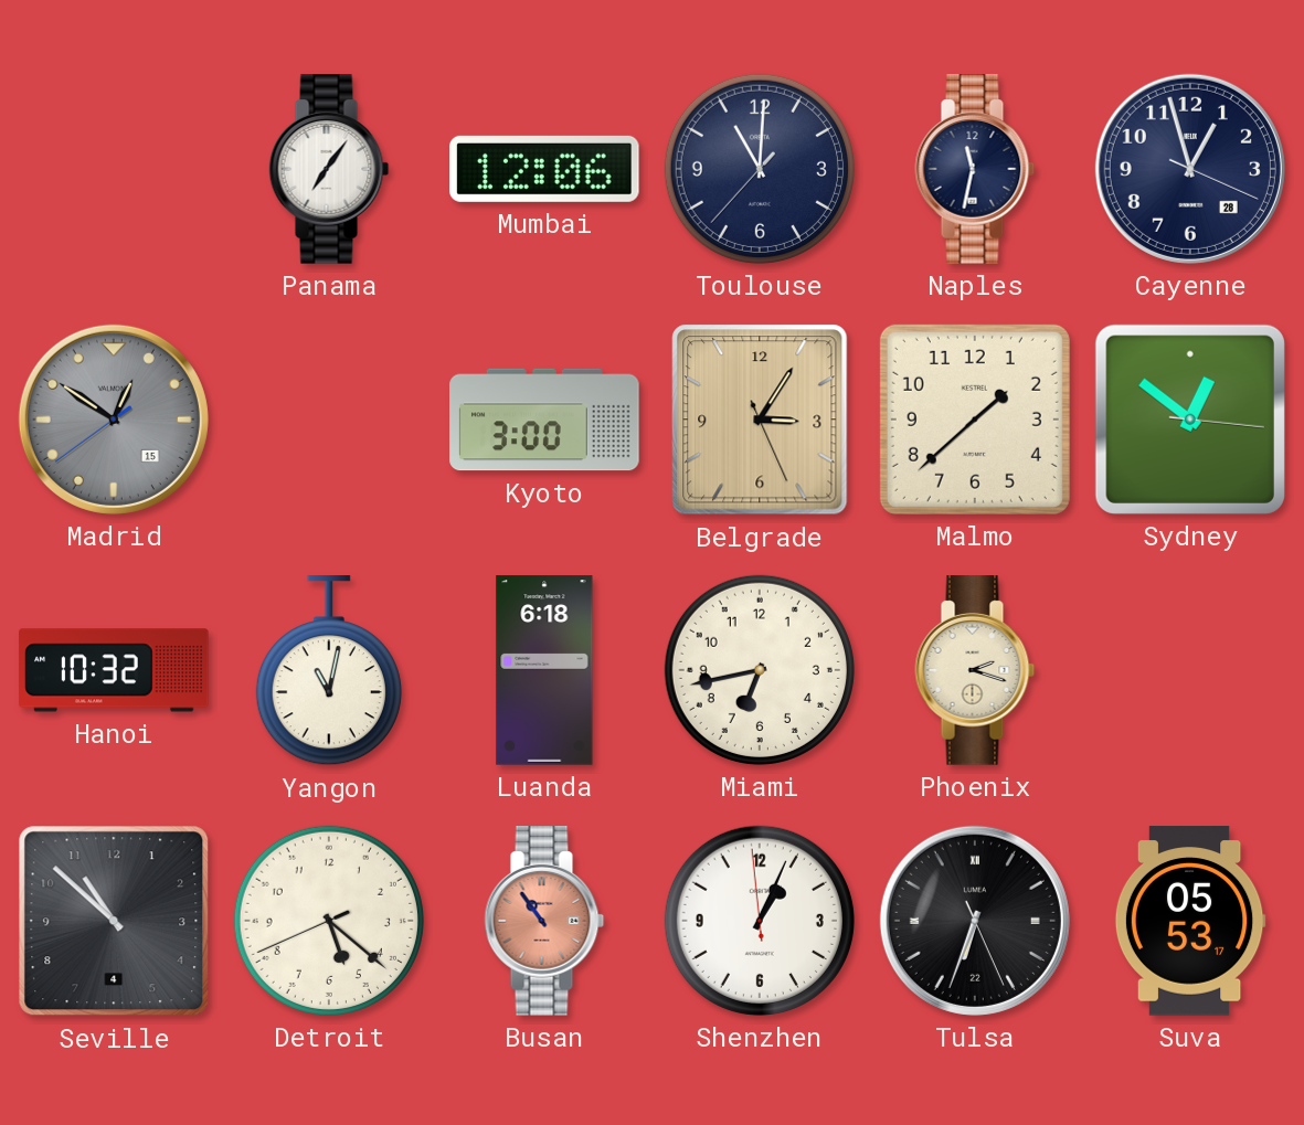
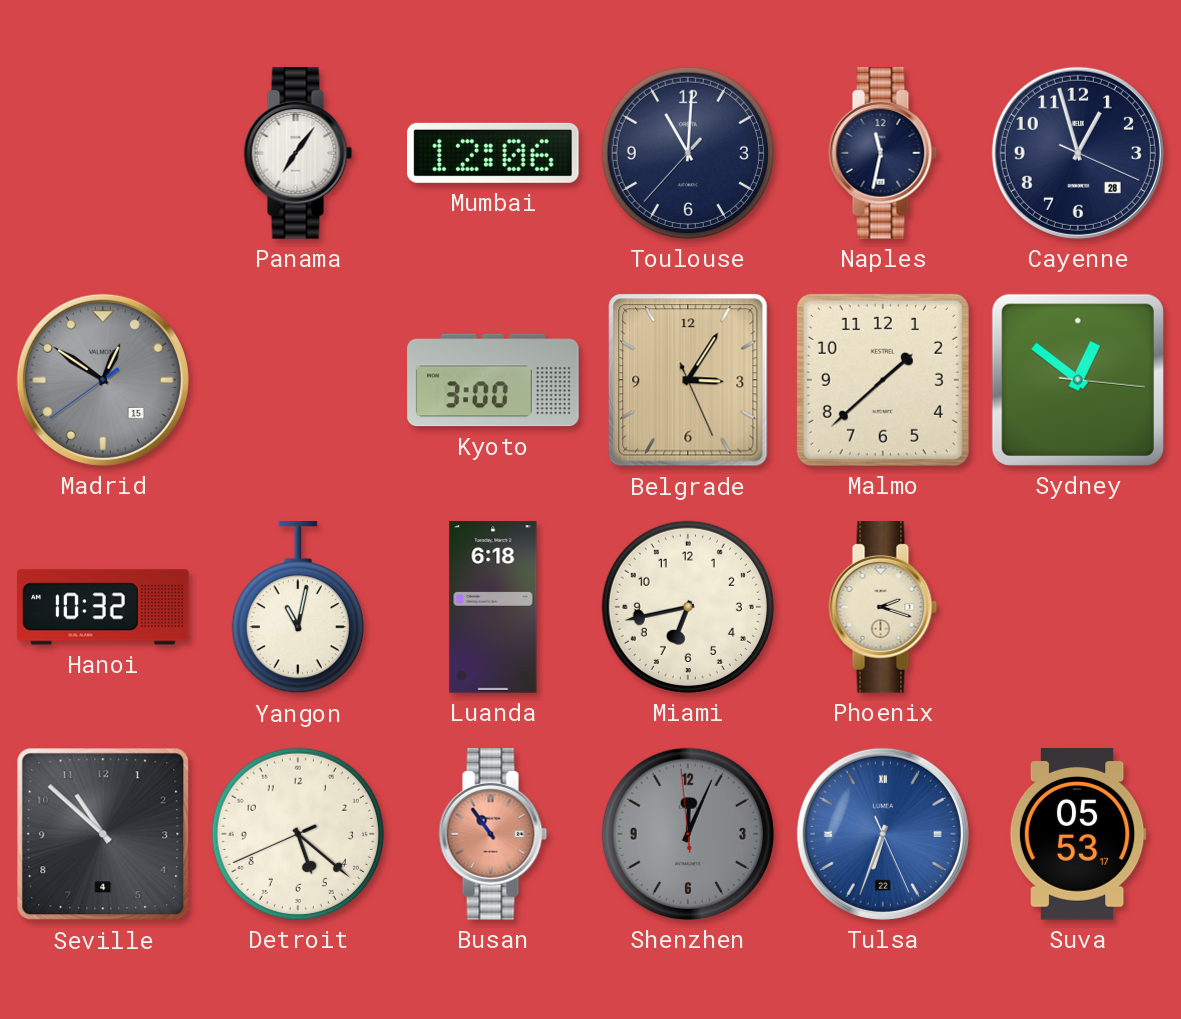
Shenzhen: 1:03 -> 12:03 (688, 834)
Shenzhen dial: white -> grey (688, 834)
Tulsa dial: black -> blue (883, 834)
